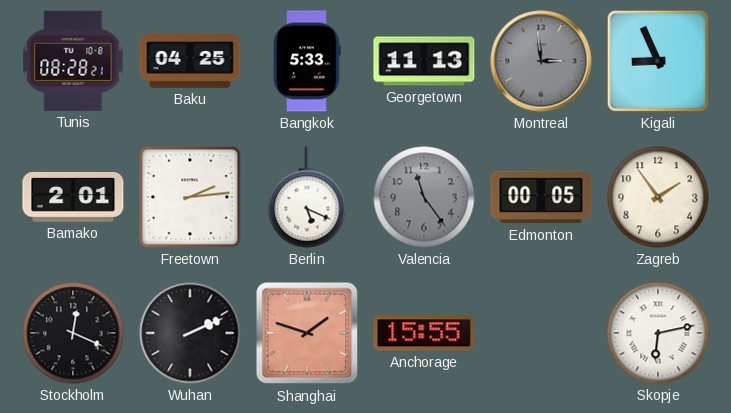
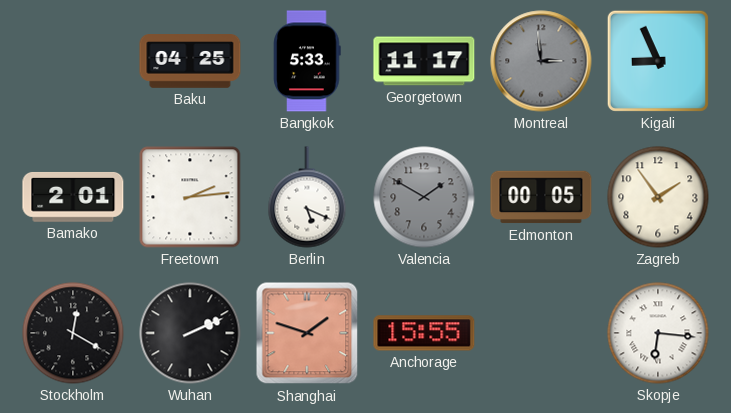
Tunis: 08:28 -> none (73, 61)
Georgetown: 11:13 -> 11:17 (424, 61)
Valencia: 11:24 -> 1:50 (424, 197)
Stockholm: 12:19 -> 12:20 (73, 333)
Skopje: 6:13 -> 6:16 (658, 333)
